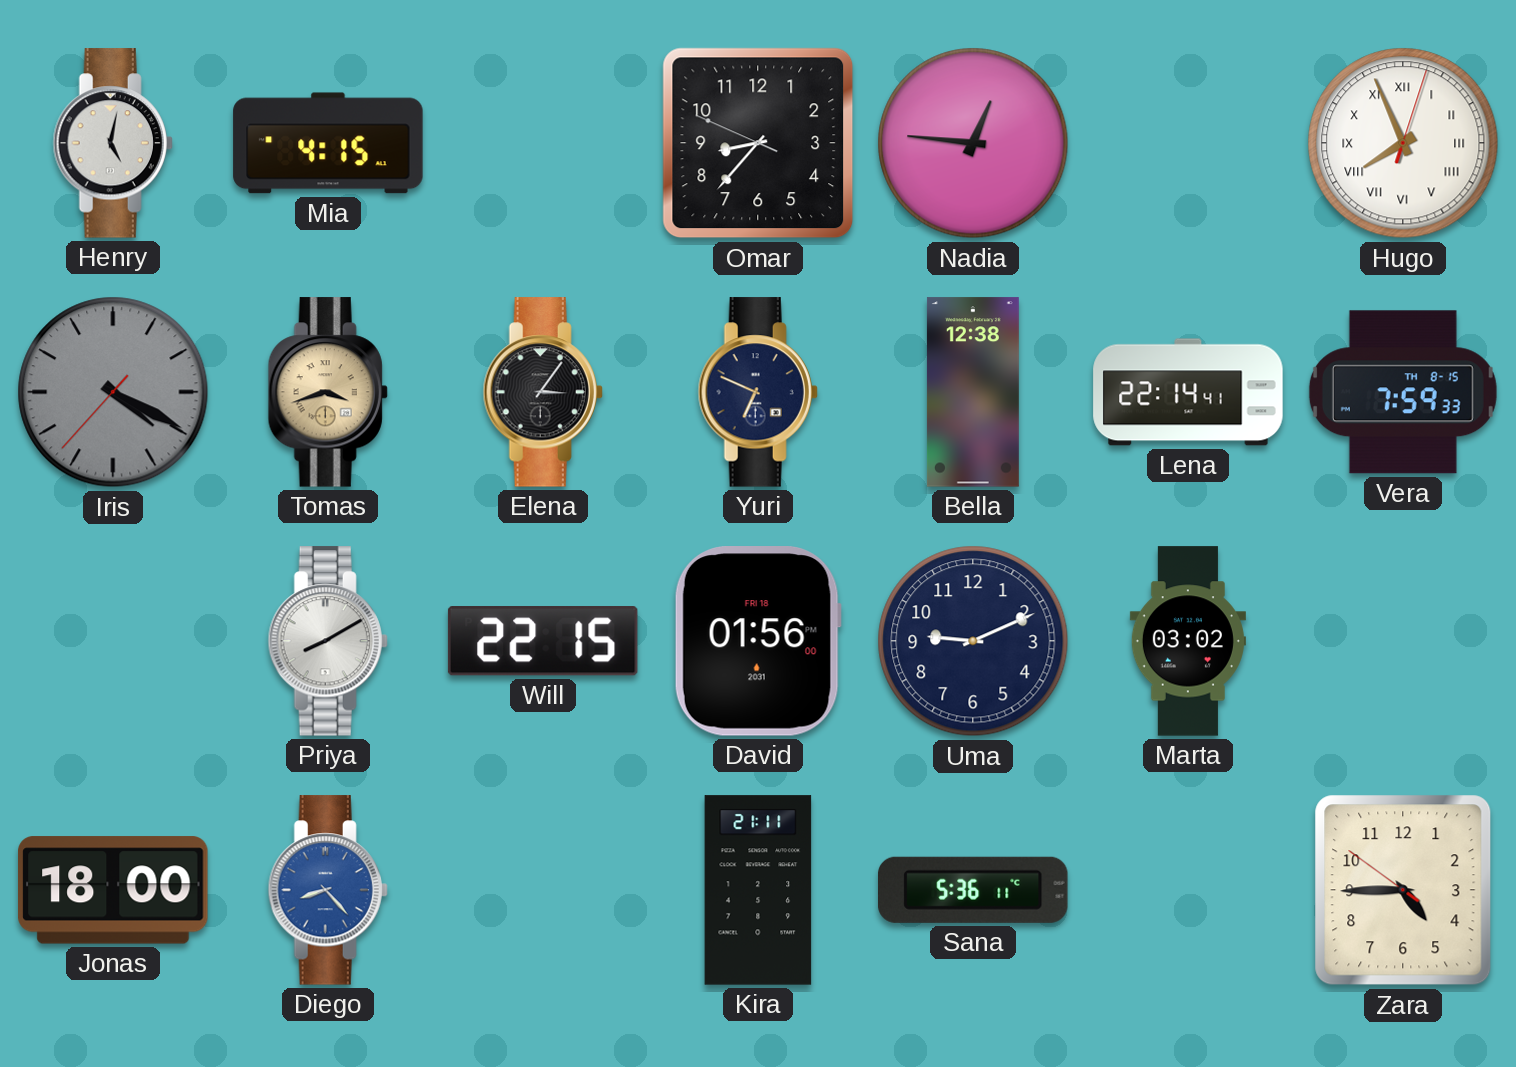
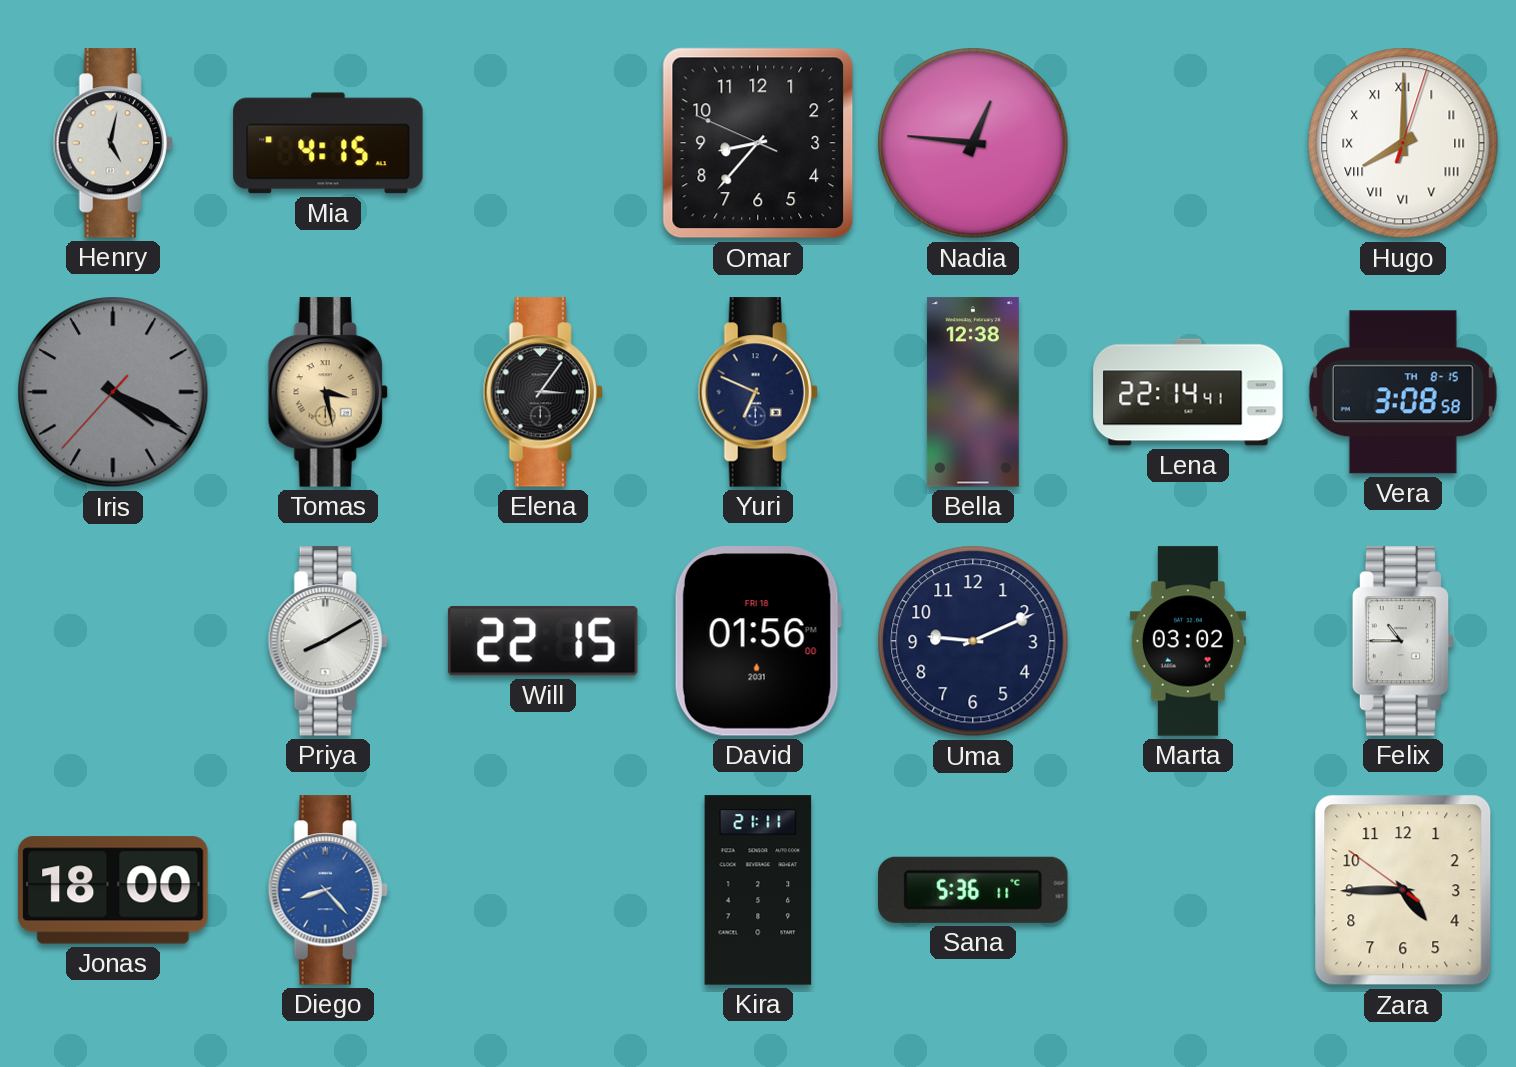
Hugo: 7:56 -> 8:00 (1403, 143)
Tomas: 3:42 -> 3:28 (328, 392)
Vera: 7:59 -> 3:08 (1403, 392)
Felix: none -> 10:45 (1403, 641)
